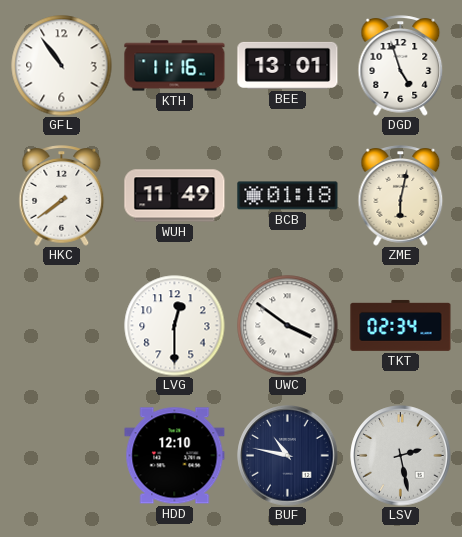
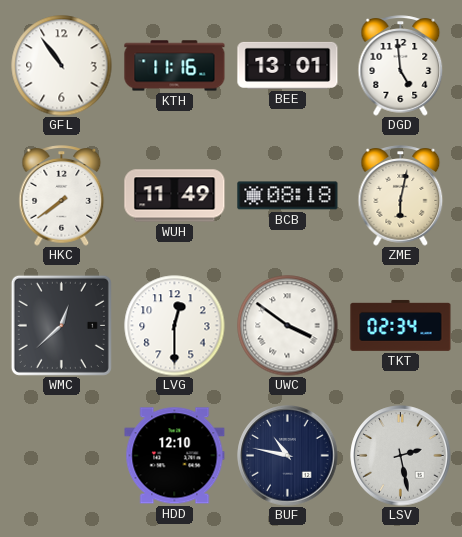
DGD: 4:57 -> 4:59 (401, 66)
BCB: 01:18 -> 08:18 (288, 196)
WMC: none -> 12:38 (61, 325)
